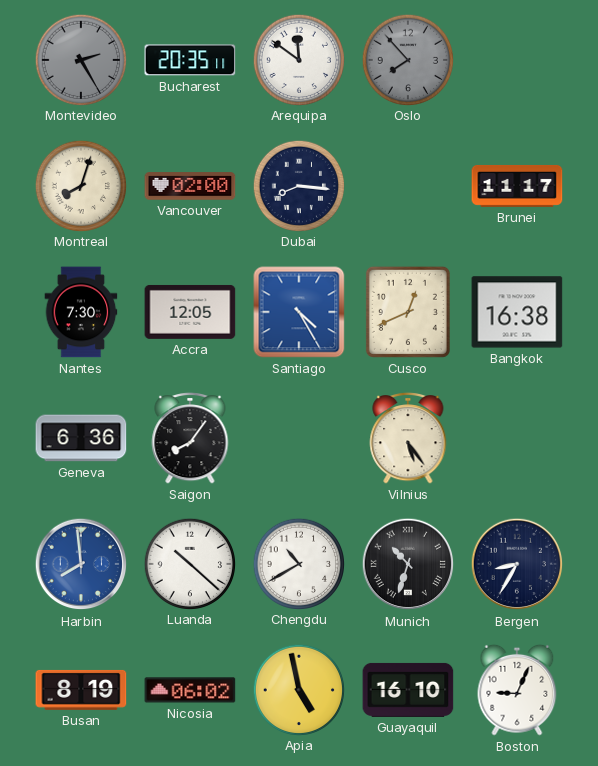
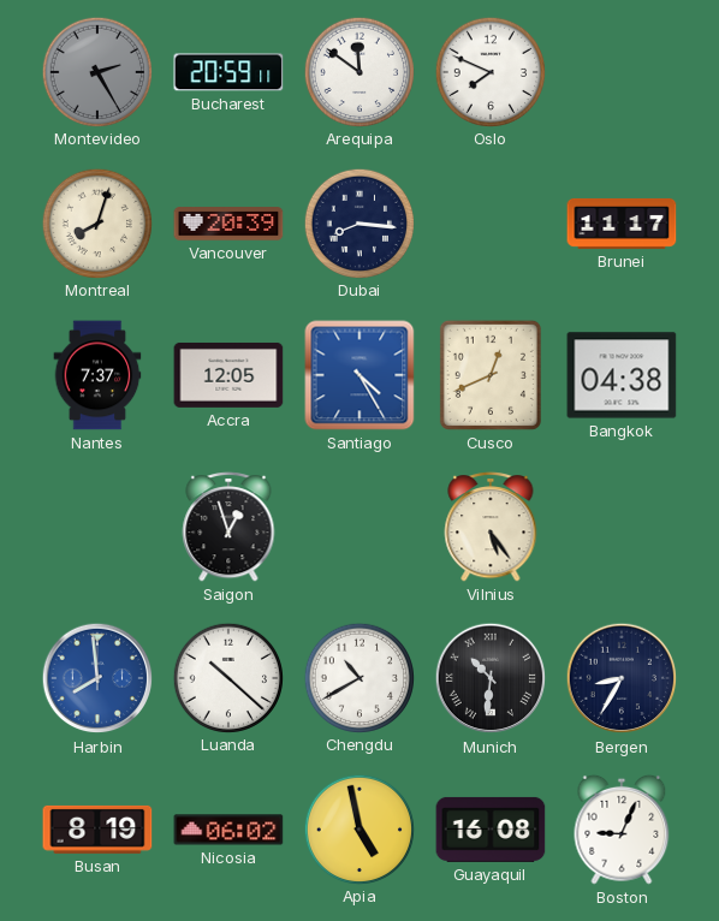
Bucharest: 20:35 -> 20:59 (228, 72)
Oslo: 7:53 -> 7:49 (489, 71)
Oslo dial: grey -> white (489, 71)
Vancouver: 02:00 -> 20:39 (228, 224)
Nantes: 7:30 -> 7:37 (97, 375)
Bangkok: 16:38 -> 04:38 (622, 375)
Geneva: 6:36 -> none (81, 438)
Saigon: 8:06 -> 12:57 (228, 528)
Munich: 10:33 -> 10:31 (491, 678)
Guayaquil: 16:10 -> 16:08 (491, 830)
